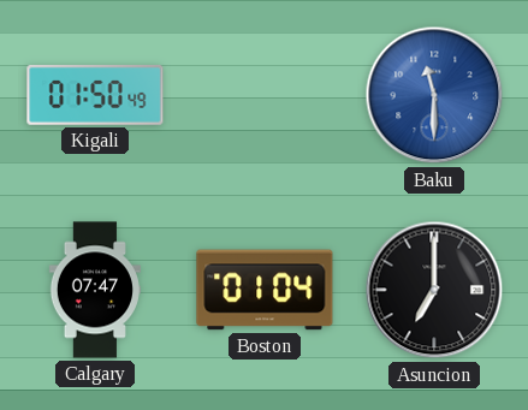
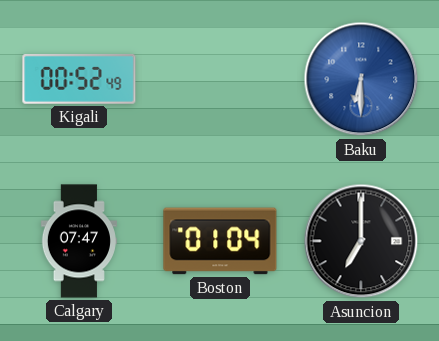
Kigali: 01:50 -> 00:52 (79, 80)
Baku: 11:30 -> 6:30 (361, 79)
